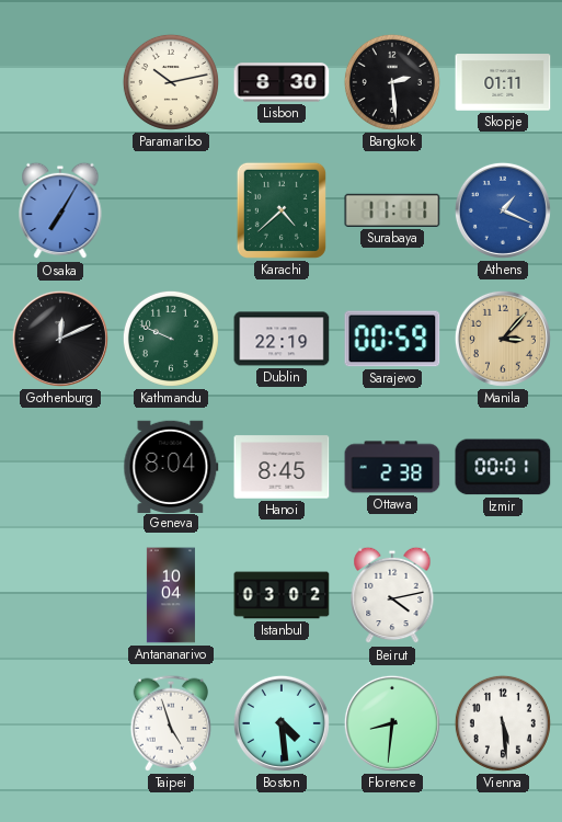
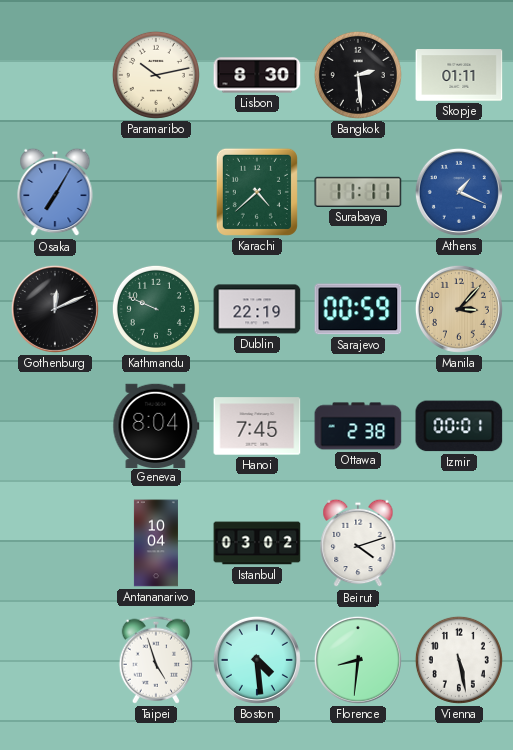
Hanoi: 8:45 -> 7:45 (257, 426)
Beirut: 4:13 -> 4:12 (358, 543)
Vienna: 5:29 -> 5:28 (459, 660)
